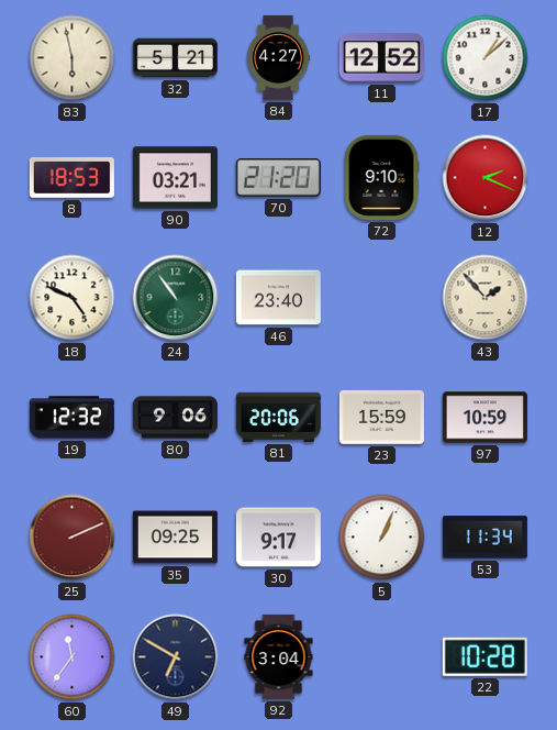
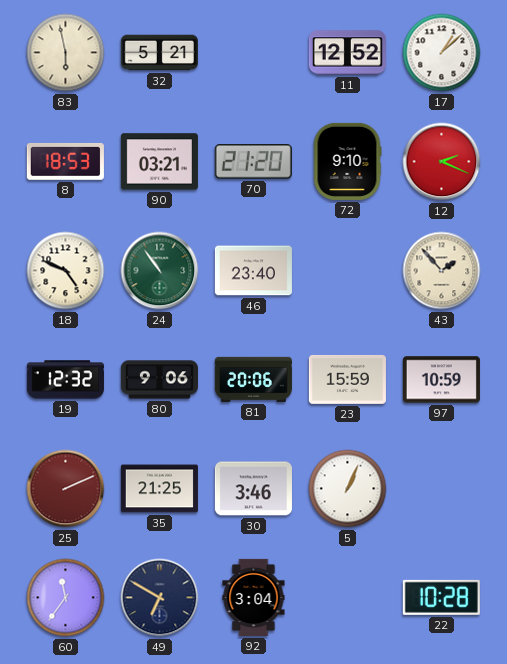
84: 4:27 -> none (279, 57)
35: 09:25 -> 21:25 (159, 489)
30: 9:17 -> 3:46 (253, 489)
53: 11:34 -> none (484, 538)
